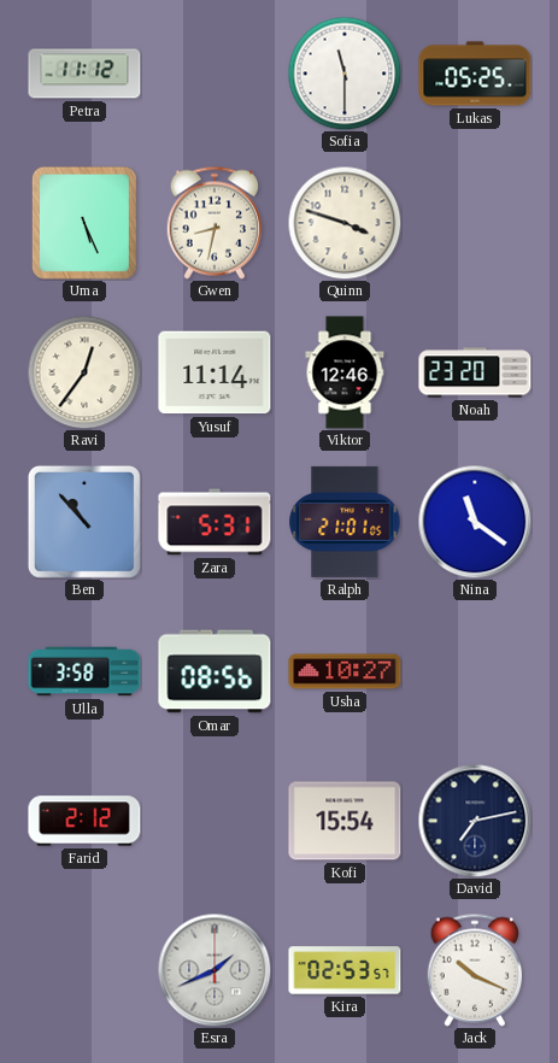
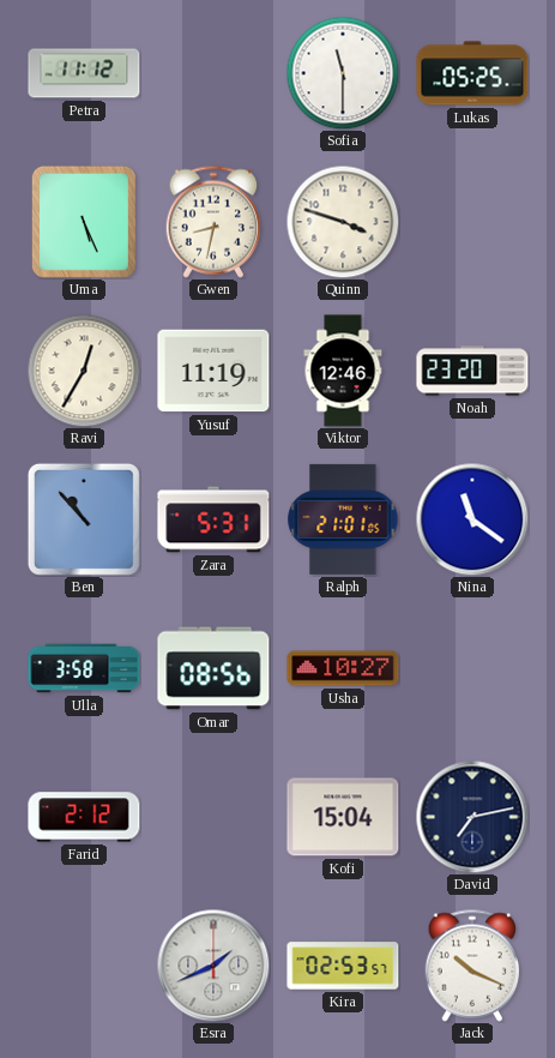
Ravi: 12:36 -> 12:35 (84, 371)
Yusuf: 11:14 -> 11:19 (213, 371)
Kofi: 15:54 -> 15:04 (343, 817)
